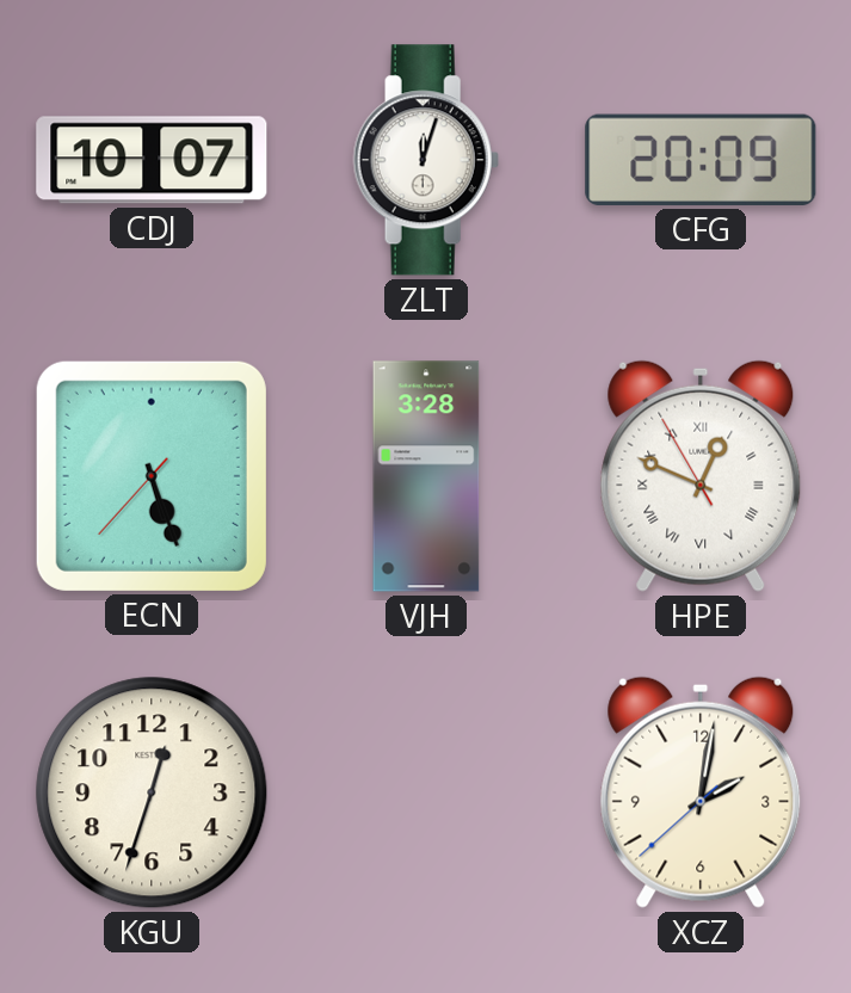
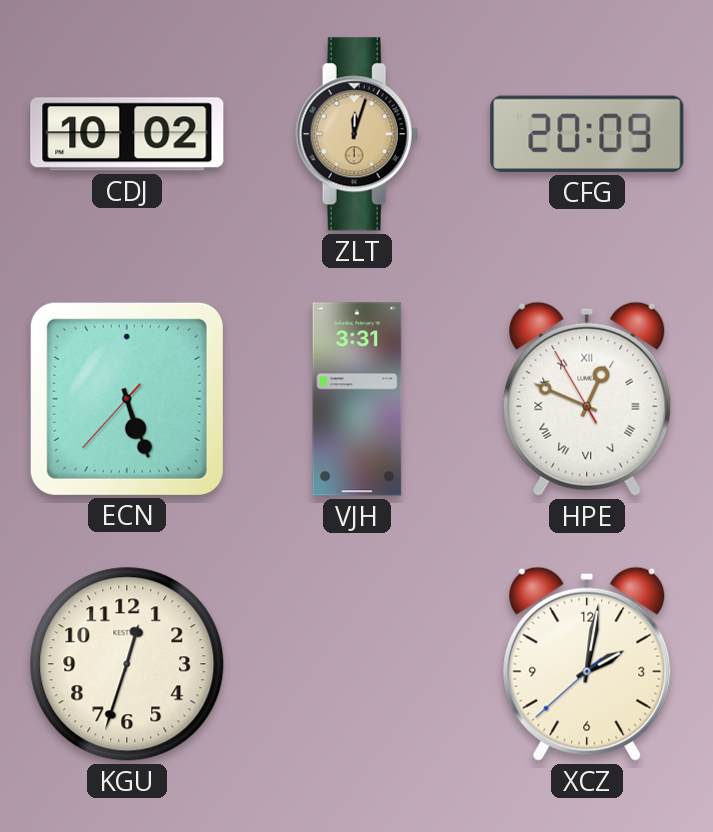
CDJ: 10:07 -> 10:02 (127, 134)
ZLT dial: white -> champagne (357, 134)
VJH: 3:28 -> 3:31 (357, 399)
